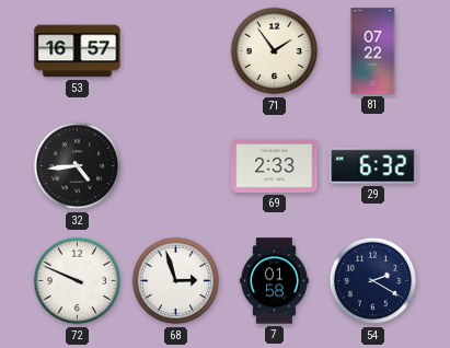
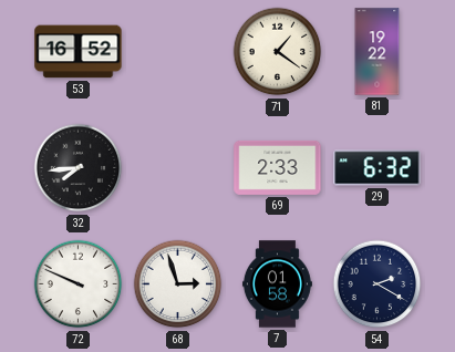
53: 16:57 -> 16:52 (79, 52)
71: 1:54 -> 1:21 (278, 52)
81: 07:22 -> 19:22 (378, 52)
32: 4:44 -> 7:44 (79, 168)
